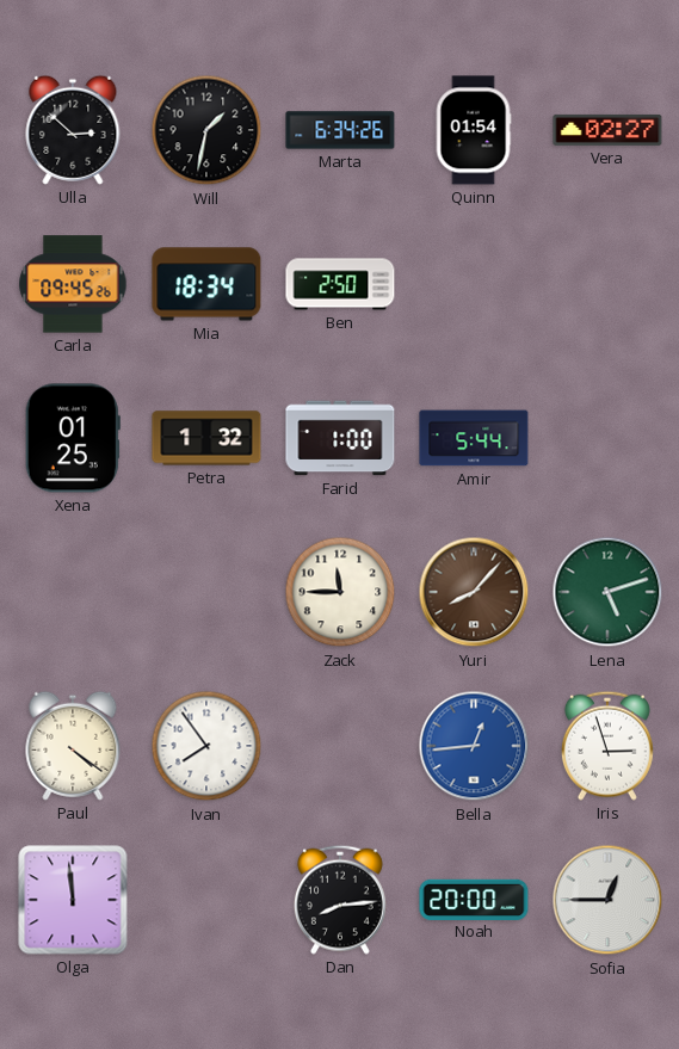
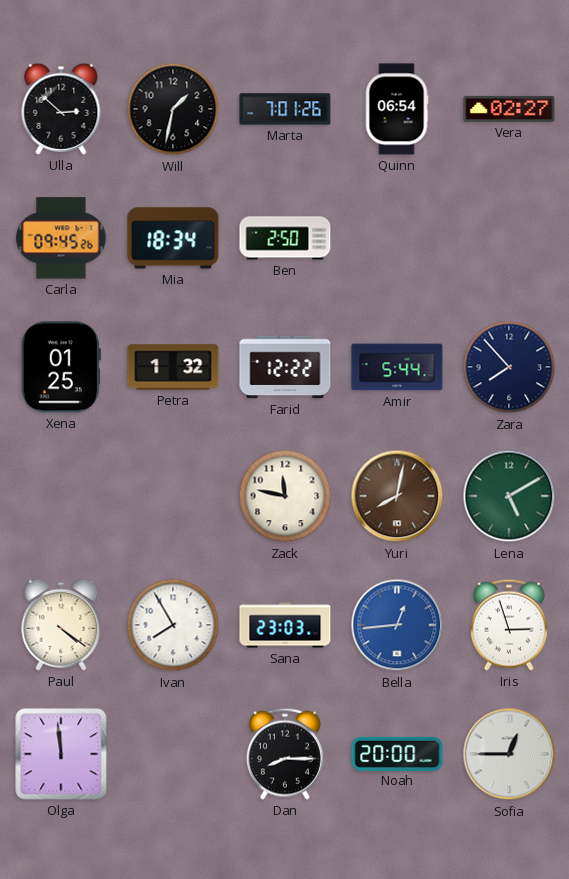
Marta: 6:34 -> 7:01 (285, 109)
Quinn: 01:54 -> 06:54 (397, 109)
Farid: 1:00 -> 12:22 (285, 367)
Zara: none -> 7:53 (509, 367)
Zack: 11:45 -> 11:47 (285, 496)
Yuri: 8:07 -> 8:02 (397, 496)
Lena: 5:12 -> 5:10 (509, 496)
Ivan: 7:54 -> 7:55 (173, 625)
Sana: none -> 23:03 (285, 625)
Dan: 8:14 -> 8:15 (285, 754)
